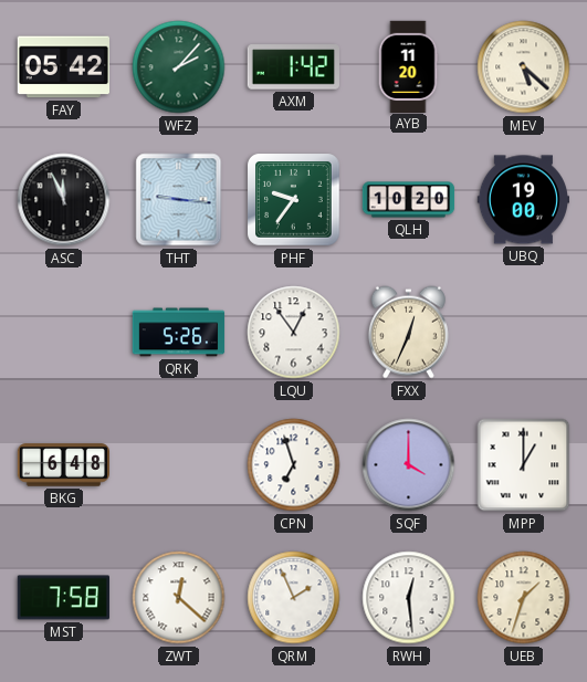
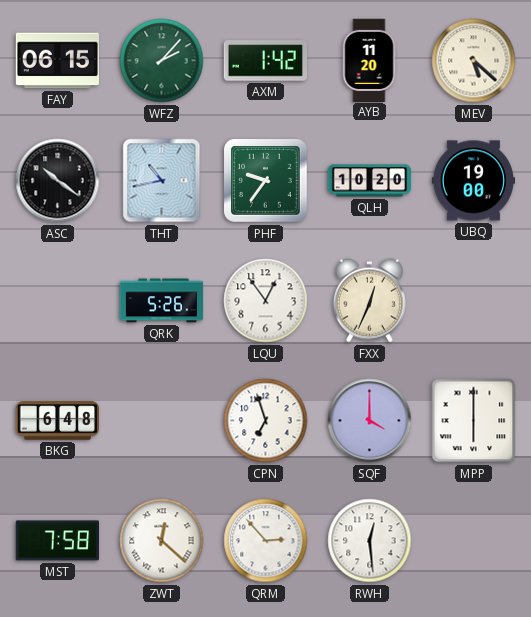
FAY: 05:42 -> 06:15 (57, 61)
ASC: 11:56 -> 10:21 (58, 181)
THT: 9:16 -> 10:43 (162, 181)
MPP: 1:00 -> 6:00 (474, 421)
QRM: 1:56 -> 2:53 (266, 541)
UEB: 1:33 -> none (524, 598)
